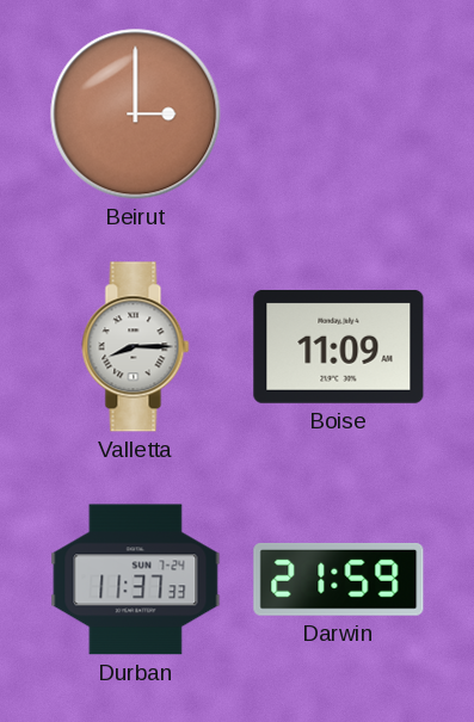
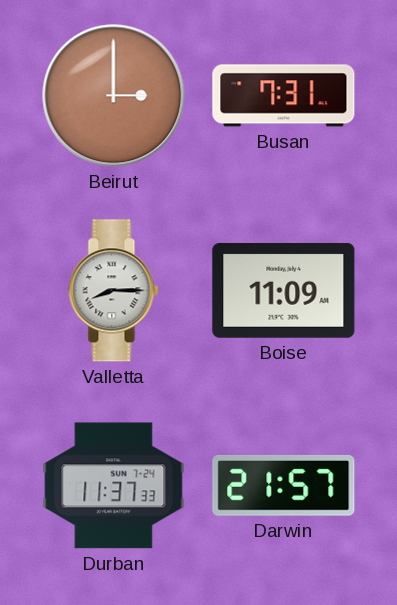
Busan: none -> 7:31 (284, 96)
Darwin: 21:59 -> 21:57 (284, 485)
